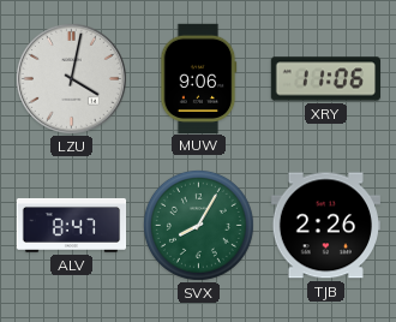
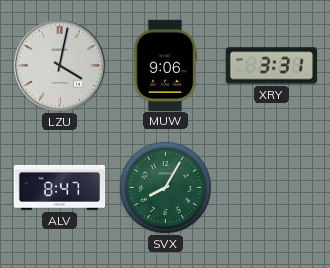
XRY: 11:06 -> 3:31 (271, 66)
TJB: 2:26 -> none (325, 226)
